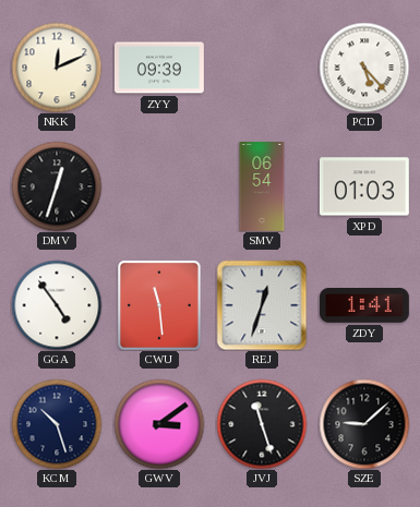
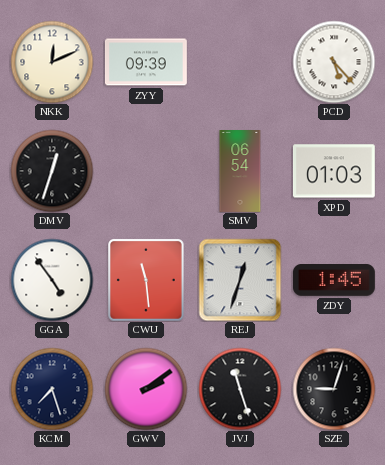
ZDY: 1:41 -> 1:45 (334, 281)
KCM: 10:27 -> 7:27 (52, 389)
GWV: 3:09 -> 2:09 (146, 389)
SZE: 9:08 -> 9:03 (334, 389)
